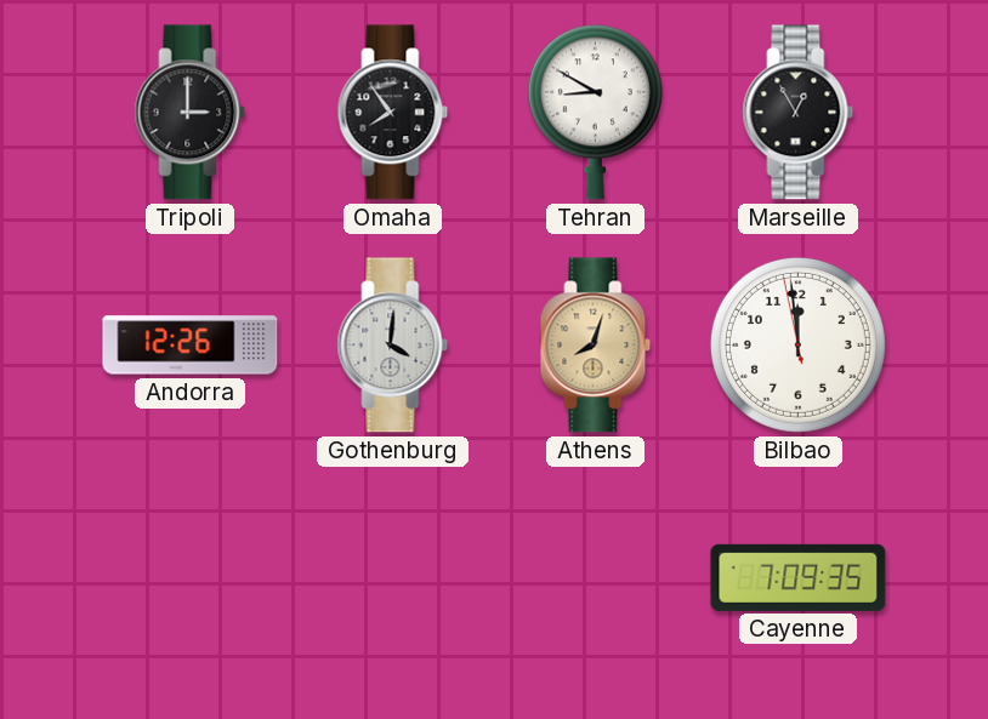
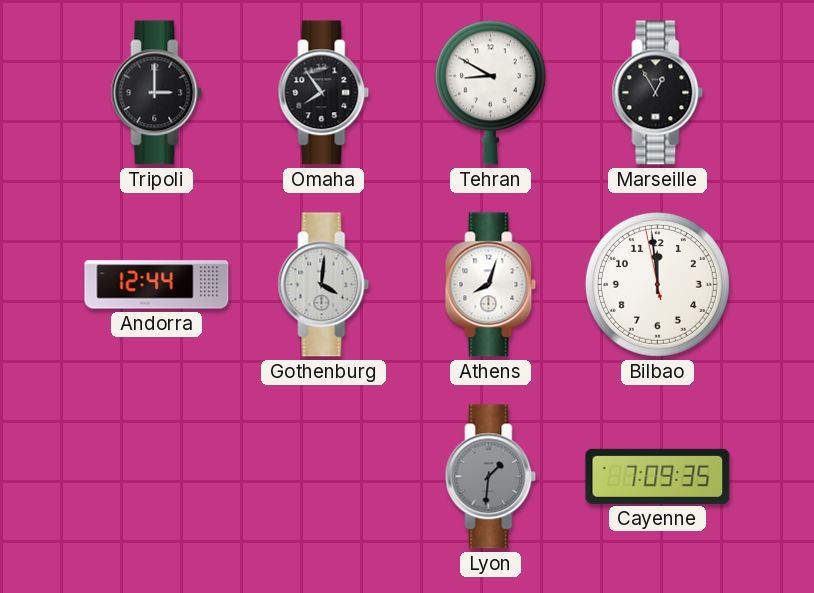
Andorra: 12:26 -> 12:44 (157, 285)
Athens dial: champagne -> white (491, 285)
Lyon: none -> 1:31 (491, 477)
